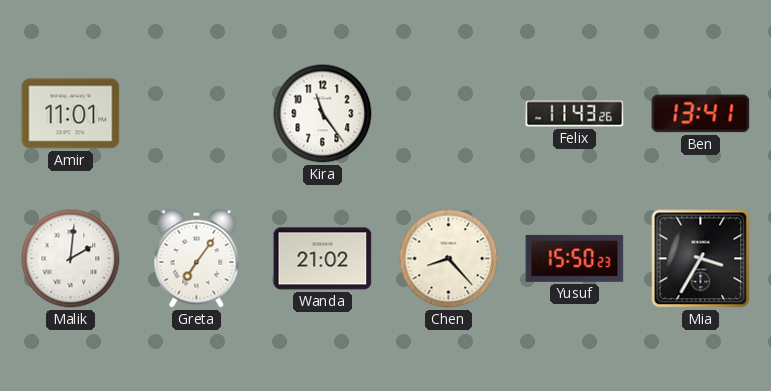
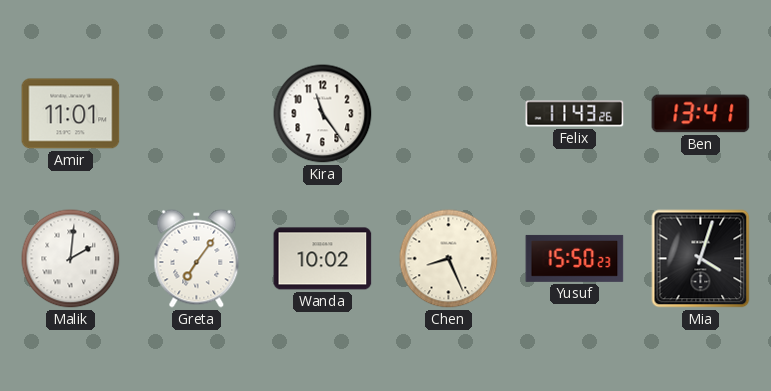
Wanda: 21:02 -> 10:02 (323, 259)
Chen: 8:23 -> 8:26 (449, 259)
Mia: 3:35 -> 4:03 (701, 259)
